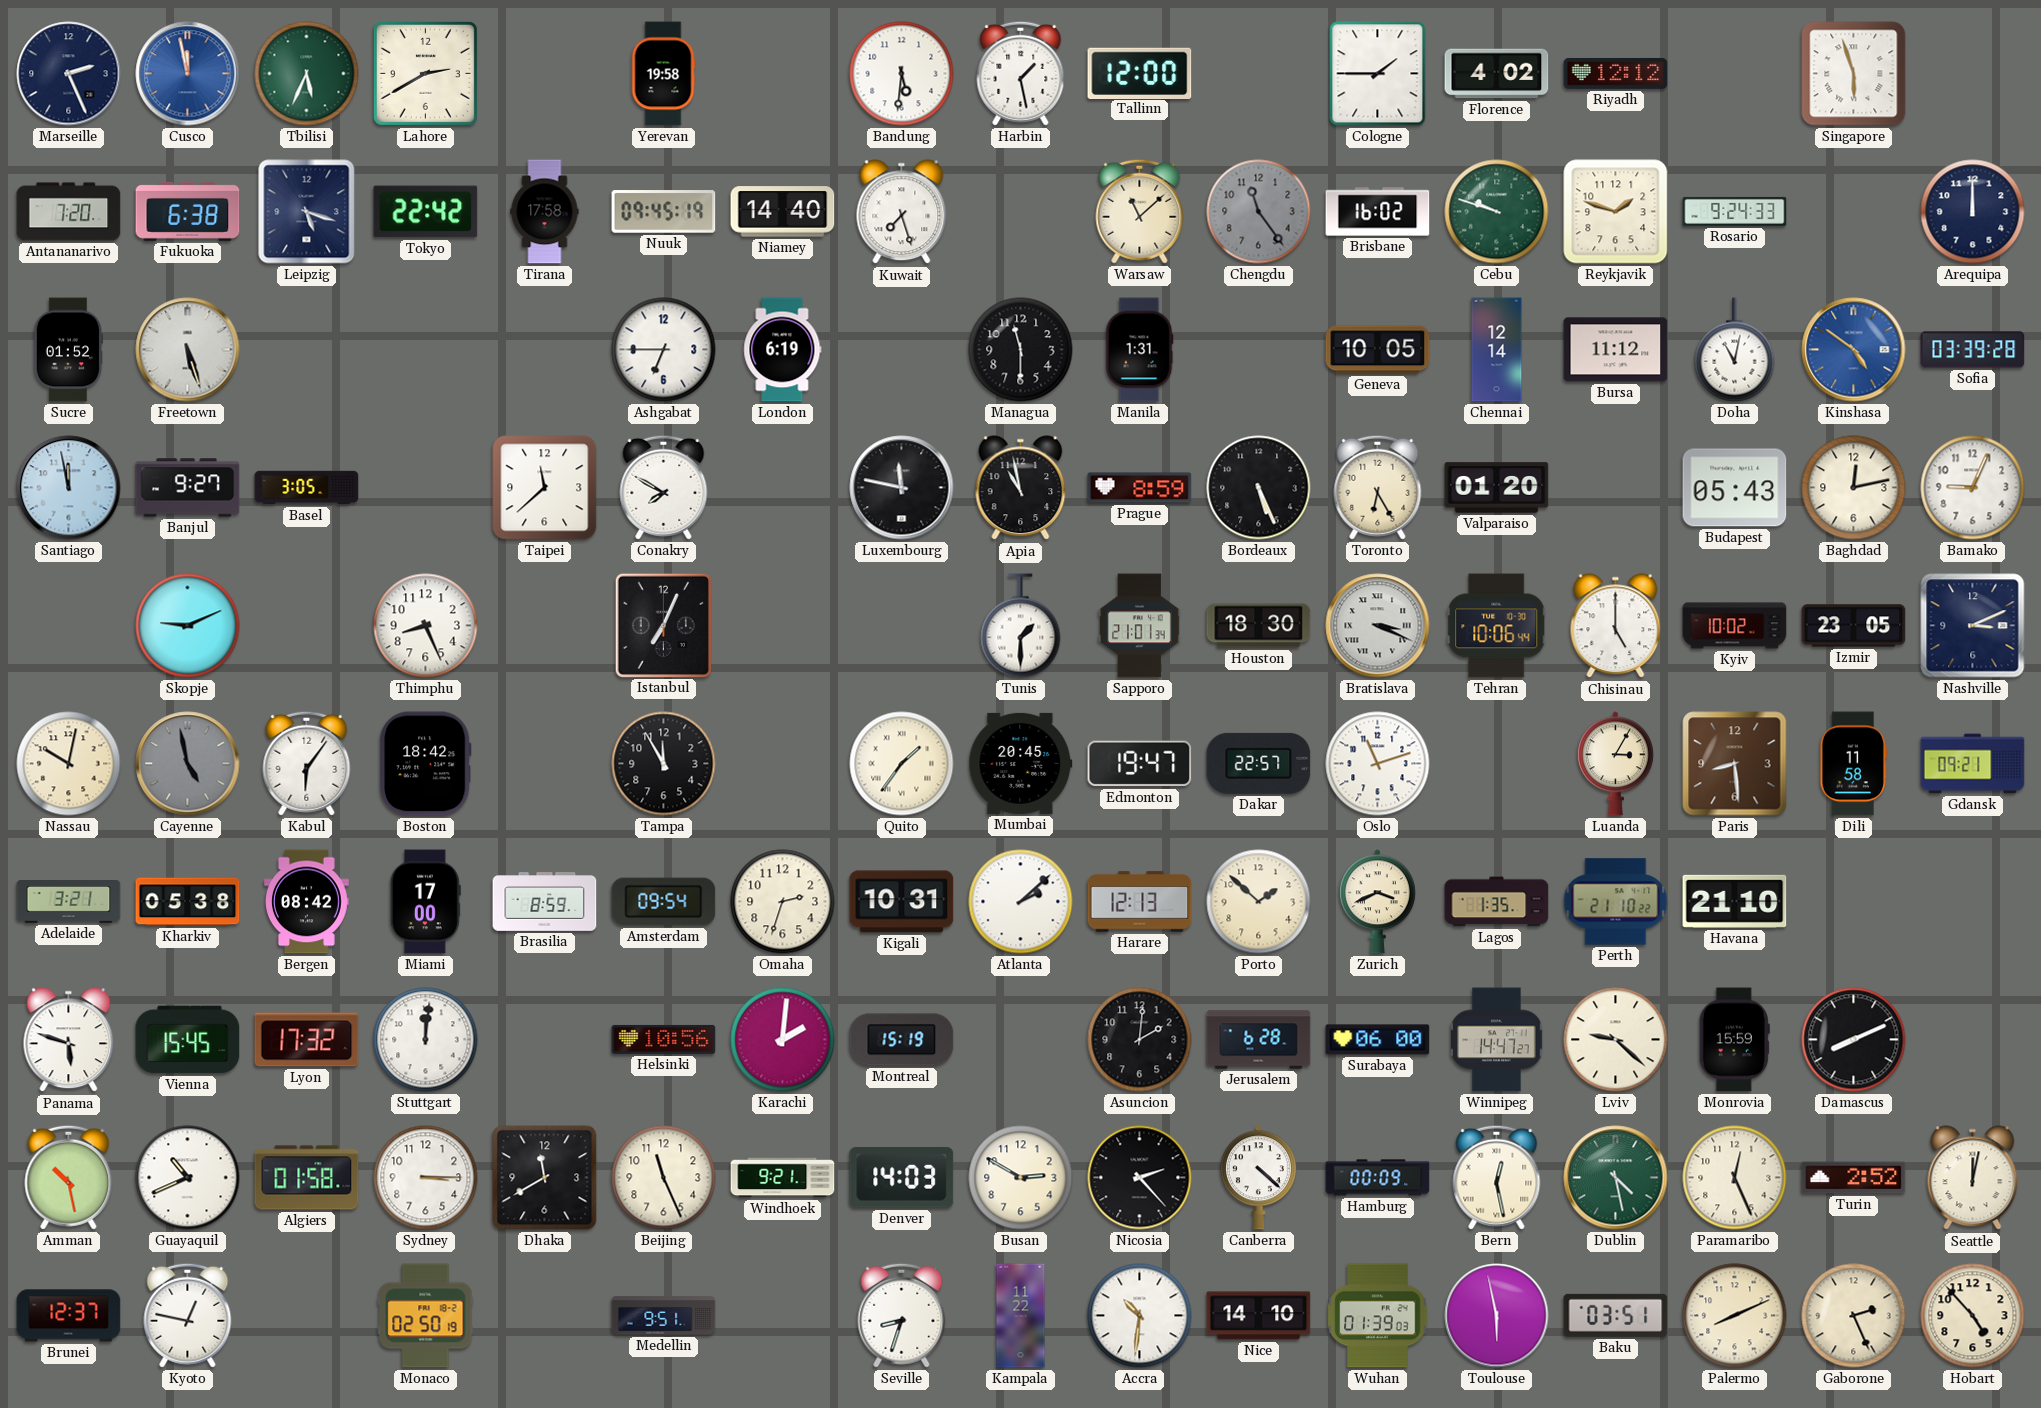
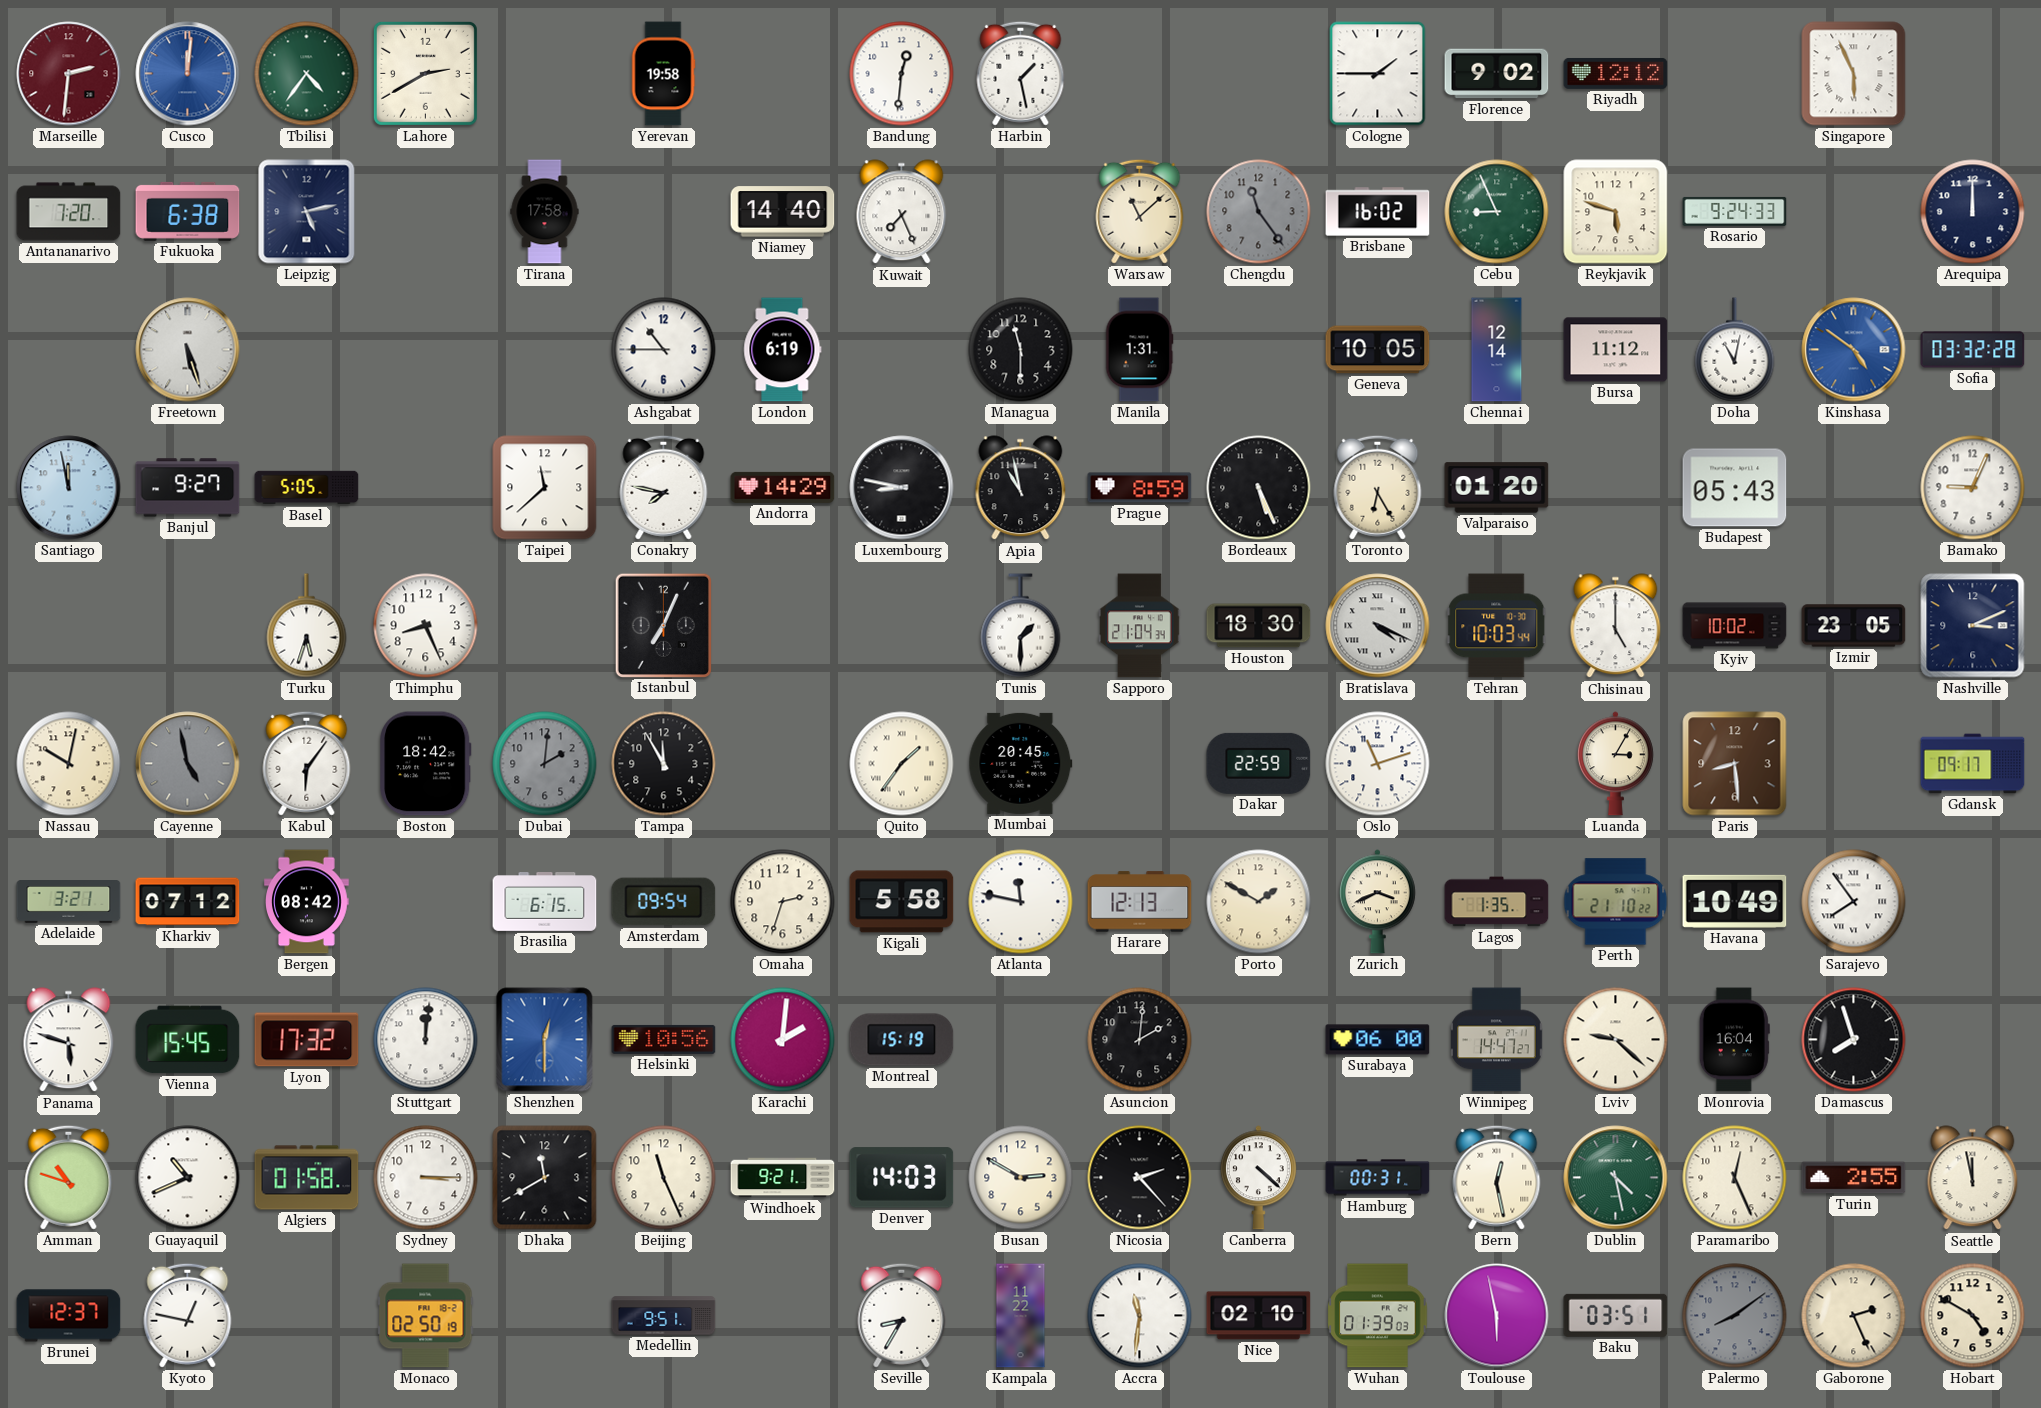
Marseille: 2:26 -> 2:31 (69, 74)
Marseille dial: navy -> burgundy (69, 74)
Cusco: 11:58 -> 12:01 (188, 74)
Tbilisi: 5:34 -> 4:36 (307, 74)
Bandung: 5:31 -> 12:31 (902, 74)
Tallinn: 12:00 -> none (1140, 73)
Florence: 4:02 -> 9:02 (1497, 74)
Singapore: 5:57 -> 5:56 (1854, 74)
Leipzig: 5:18 -> 5:13 (307, 212)
Tokyo: 22:42 -> none (426, 212)
Nuuk: 09:45 -> none (664, 212)
Kuwait: 7:27 -> 7:26 (902, 212)
Cebu: 9:48 -> 8:56 (1497, 212)
Reykjavik: 1:48 -> 5:48 (1616, 212)
Sucre: 01:52 -> none (68, 350)
Ashgabat: 6:45 -> 10:45 (664, 350)
Sofia: 03:39 -> 03:32 (1973, 350)
Basel: 3:05 -> 5:05 (307, 488)
Conakry: 7:50 -> 7:47 (664, 487)
Andorra: none -> 14:29 (783, 487)
Luxembourg: 11:47 -> 8:47 (902, 488)
Baghdad: 12:13 -> none (1854, 488)
Skopje: 9:11 -> none (188, 626)
Turku: none -> 5:33 (307, 626)
Sapporo: 21:01 -> 21:04 (1140, 626)
Bratislava: 3:19 -> 4:19 (1378, 626)
Tehran: 10:06 -> 10:03 (1497, 626)
Dubai: none -> 2:01 (545, 764)
Edmonton: 19:47 -> none (1140, 764)
Dakar: 22:57 -> 22:59 (1259, 763)
Dili: 11:58 -> none (1853, 764)
Gdansk: 09:21 -> 09:17 (1973, 764)
Kharkiv: 05:38 -> 07:12 (188, 902)
Miami: 17:00 -> none (425, 902)
Brasilia: 8:59 -> 6:15 (545, 902)
Kigali: 10:31 -> 5:58 (902, 902)
Atlanta: 2:08 -> 11:47 (1021, 902)
Porto: 1:52 -> 1:50 (1259, 902)
Havana: 21:10 -> 10:49 (1735, 901)
Sarajevo: none -> 7:54 (1854, 902)
Shenzhen: none -> 12:30 (545, 1040)
Jerusalem: 6:28 -> none (1259, 1040)
Monrovia: 15:59 -> 16:04 (1734, 1040)
Damascus: 8:11 -> 7:57 (1854, 1040)
Amman: 10:28 -> 10:48 (69, 1177)
Hamburg: 00:09 -> 00:31 (1378, 1178)
Turin: 2:52 -> 2:55 (1854, 1178)
Seattle: 12:02 -> 11:58 (1973, 1178)
Seville: 8:33 -> 8:35 (902, 1315)
Accra: 10:31 -> 11:31 (1140, 1316)
Nice: 14:10 -> 02:10 (1259, 1316)
Palermo: 8:11 -> 8:09 (1735, 1316)
Palermo dial: cream -> grey (1735, 1316)
Hobart: 4:53 -> 4:50 (1973, 1316)
